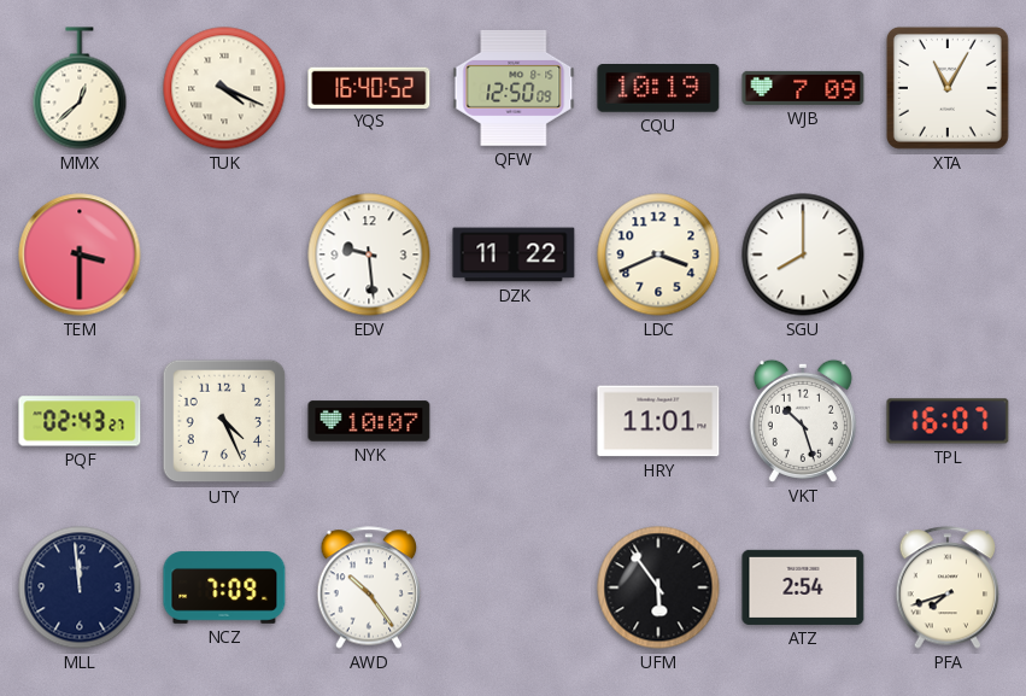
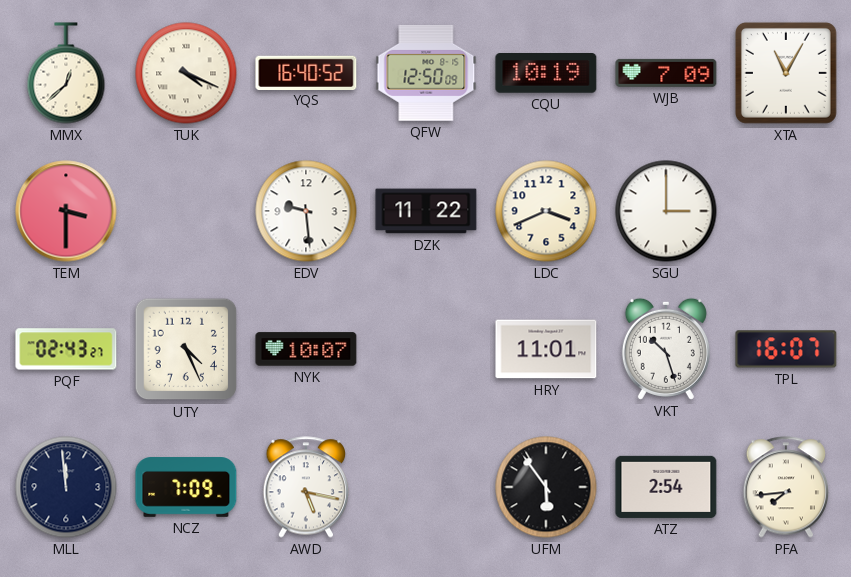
SGU: 8:00 -> 3:00 (666, 211)
AWD: 10:24 -> 5:17 (306, 487)
PFA: 7:42 -> 7:44 (786, 487)
